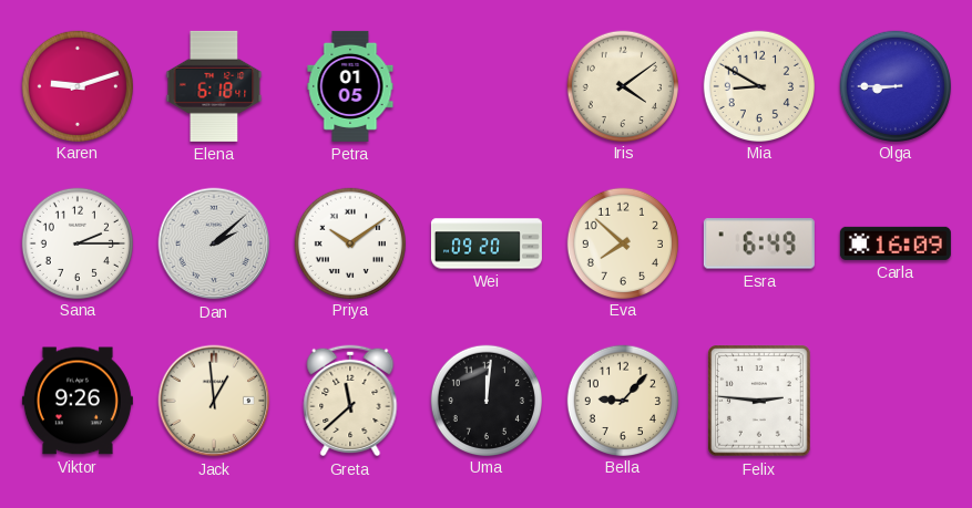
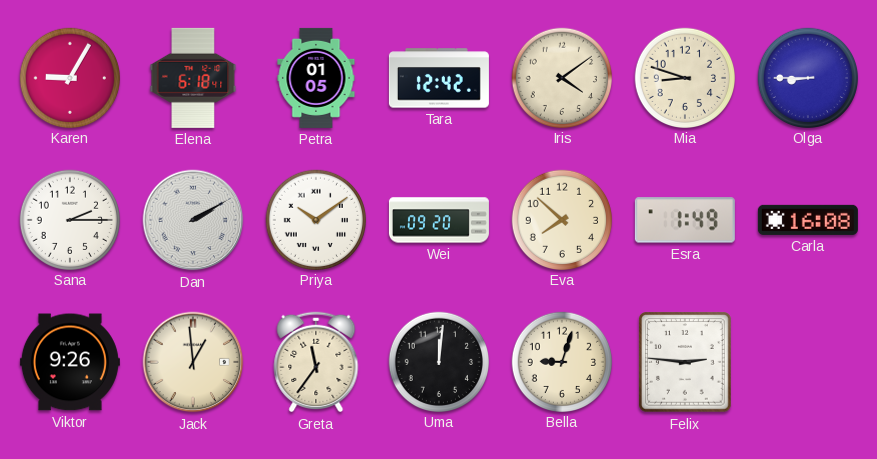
Karen: 9:12 -> 9:05 (69, 77)
Tara: none -> 12:42 (439, 78)
Mia: 8:50 -> 8:48 (684, 77)
Dan: 2:08 -> 2:10 (193, 220)
Esra: 6:49 -> 1:49 (685, 220)
Carla: 16:09 -> 16:08 (808, 220)
Greta: 11:38 -> 11:36 (316, 362)
Bella: 9:07 -> 9:03 (561, 361)
